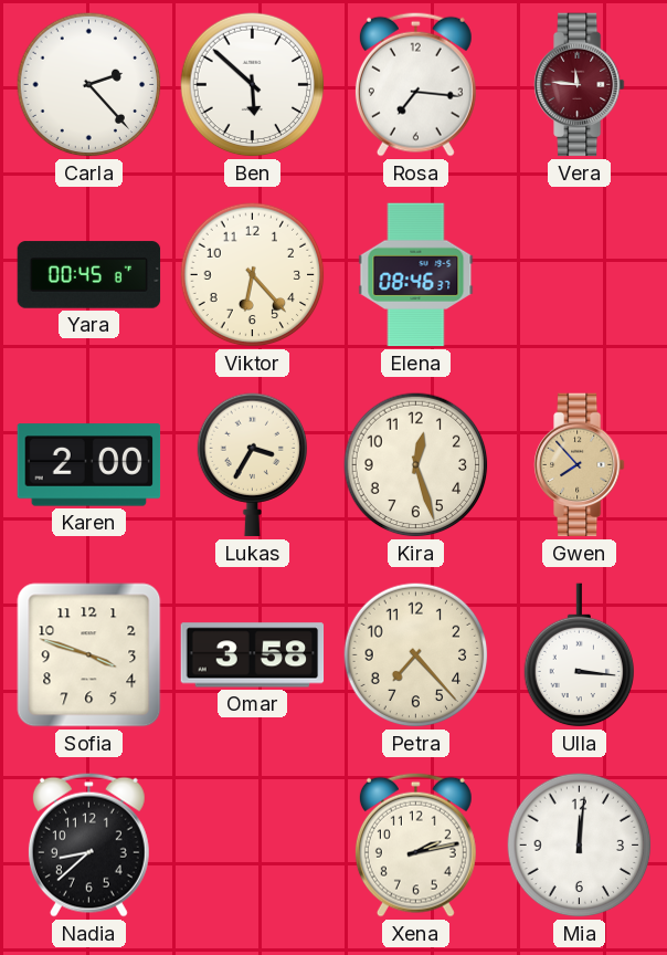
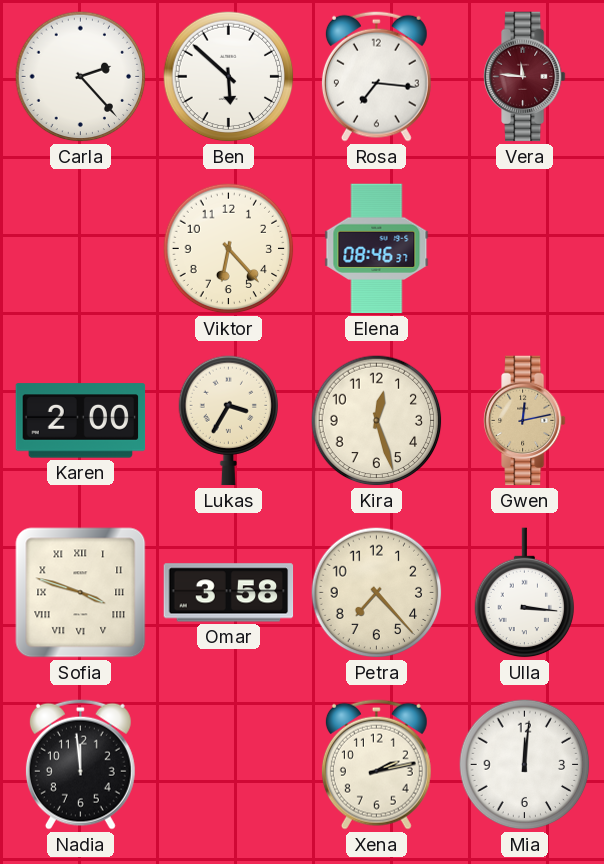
Yara: 00:45 -> none (89, 275)
Gwen: 7:53 -> 12:13 (525, 421)
Sofia numerals: Arabic -> Roman (81, 593)
Nadia: 8:38 -> 11:59 (80, 764)
